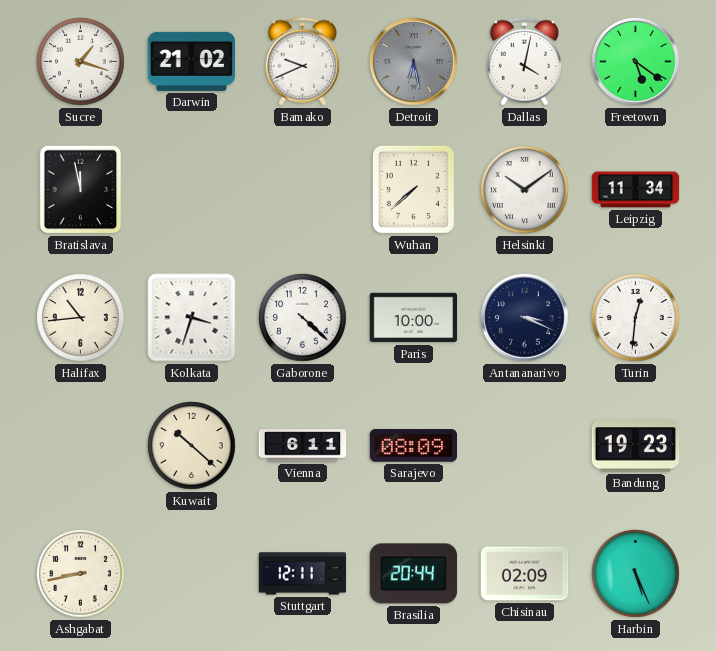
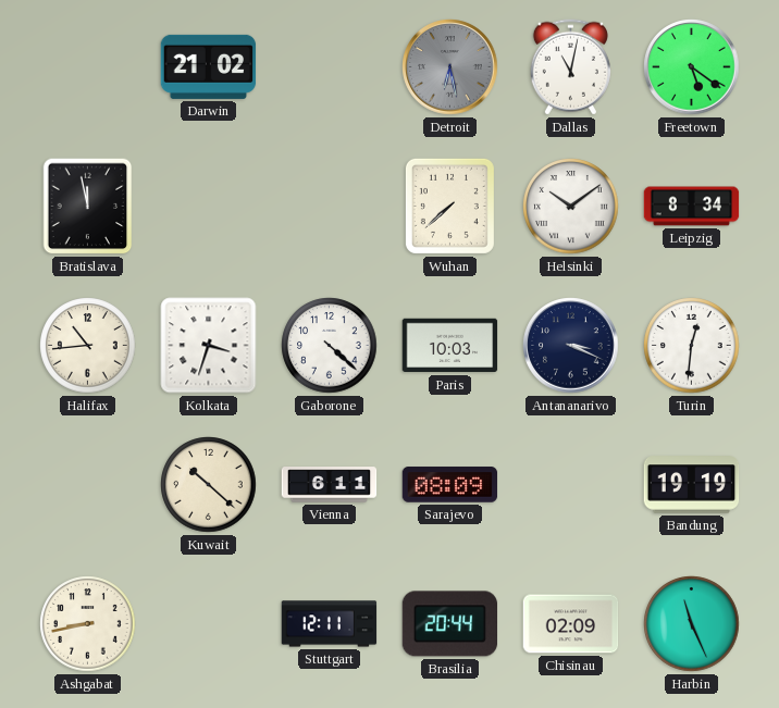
Sucre: 1:18 -> none (81, 62)
Bamako: 9:41 -> none (302, 62)
Dallas: 4:02 -> 11:02 (570, 67)
Leipzig: 11:34 -> 8:34 (692, 207)
Paris: 10:00 -> 10:03 (450, 346)
Bandung: 19:23 -> 19:19 (692, 485)
Harbin: 5:26 -> 11:26 (692, 624)
